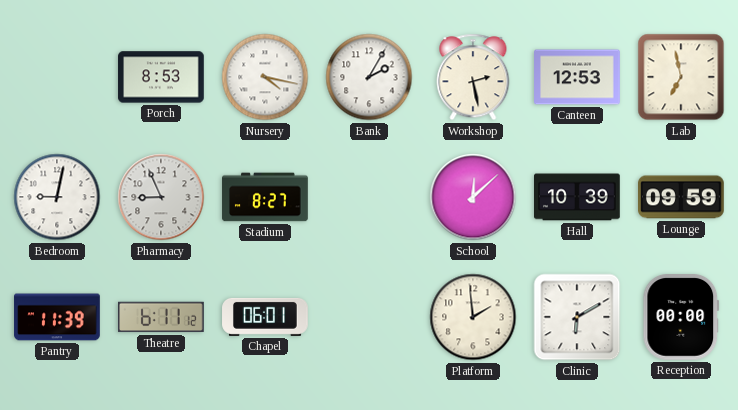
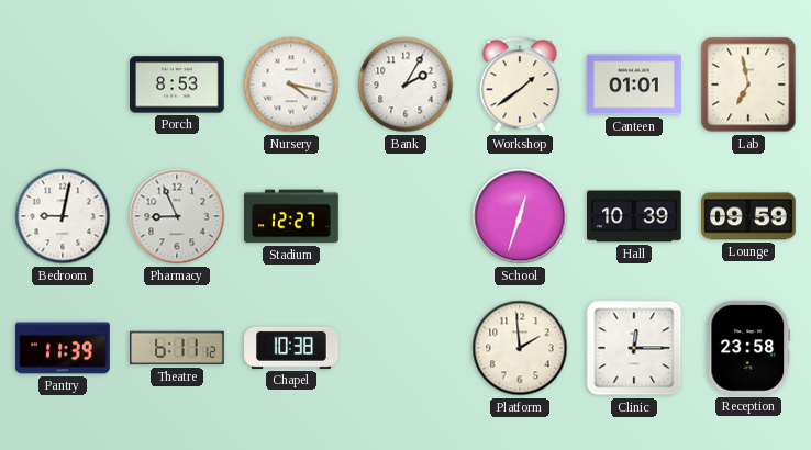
Workshop: 2:28 -> 1:39 (520, 85)
Canteen: 12:53 -> 01:01 (634, 85)
Stadium: 8:27 -> 12:27 (291, 216)
School: 12:08 -> 12:33 (520, 216)
Chapel: 06:01 -> 10:38 (291, 348)
Clinic: 6:10 -> 12:15 (634, 348)
Reception: 00:00 -> 23:58 (748, 349)
